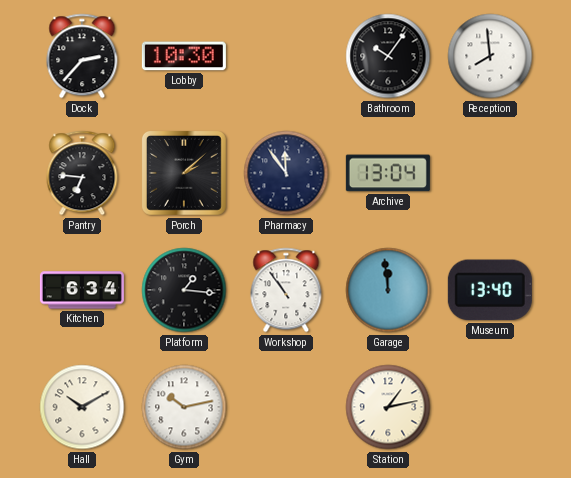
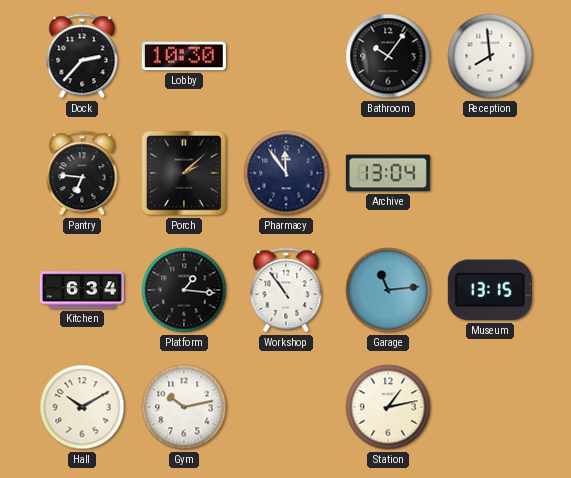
Garage: 11:59 -> 11:14 (388, 290)
Museum: 13:40 -> 13:15 (490, 290)
